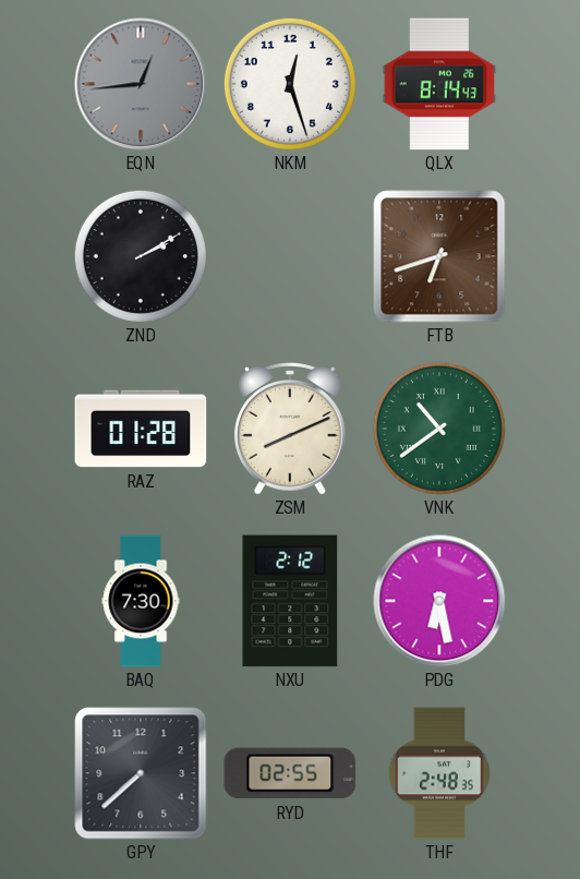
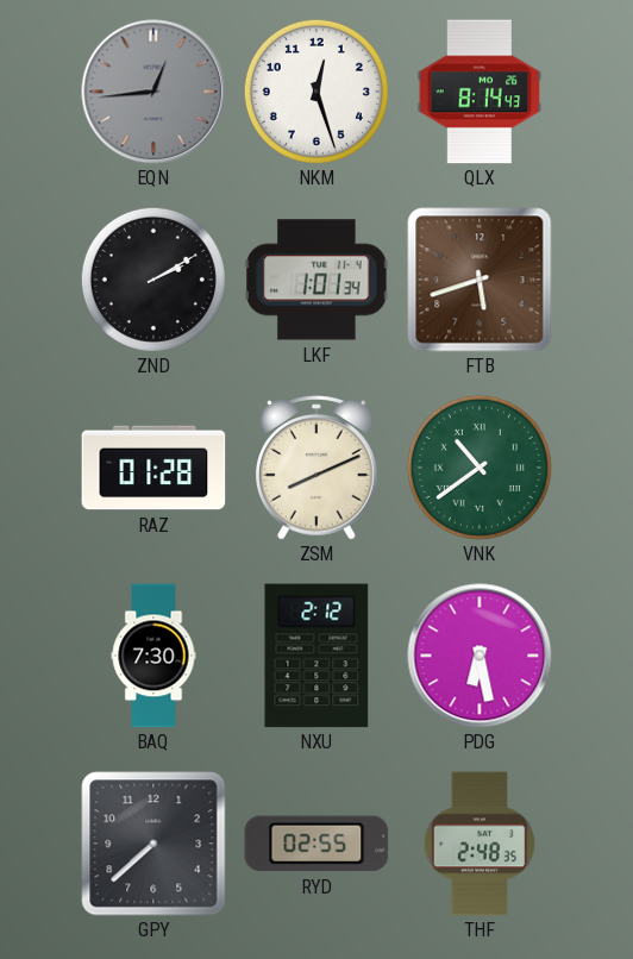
LKF: none -> 1:01 (316, 280)
FTB: 6:42 -> 5:42 (480, 280)
